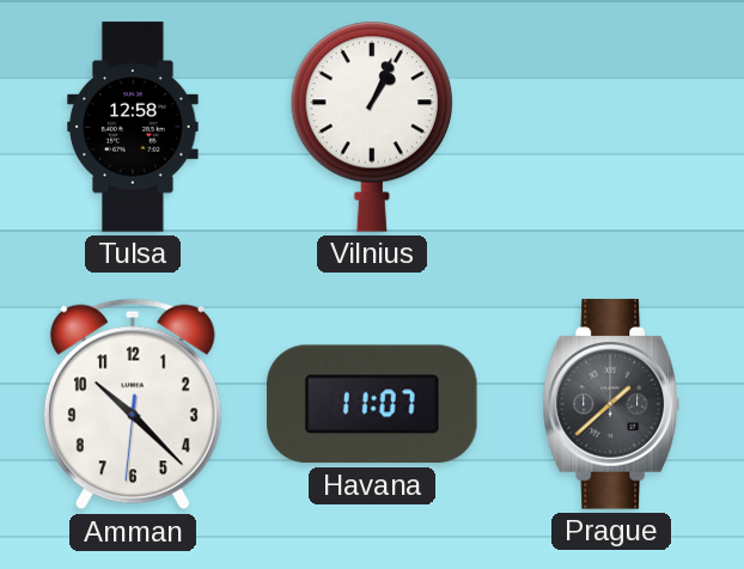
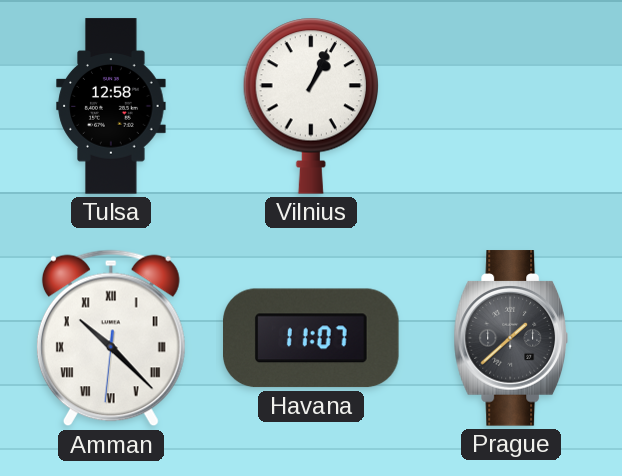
Amman numerals: Arabic -> Roman (111, 338)
